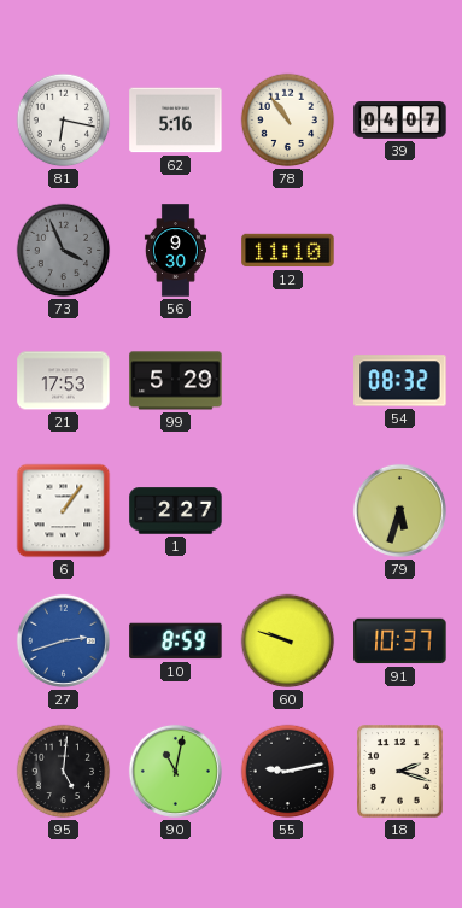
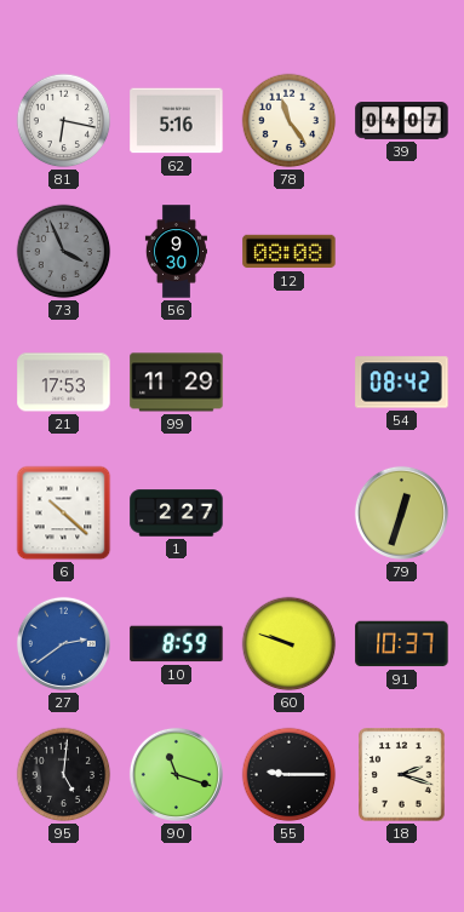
78: 10:54 -> 11:24 (290, 121)
12: 11:10 -> 08:08 (290, 252)
99: 5:29 -> 11:29 (177, 383)
54: 08:32 -> 08:42 (402, 383)
6: 1:06 -> 10:22 (64, 514)
79: 5:33 -> 12:33 (401, 512)
27: 2:42 -> 2:39 (63, 643)
90: 11:02 -> 11:18 (176, 774)
55: 9:13 -> 9:15 (290, 775)
